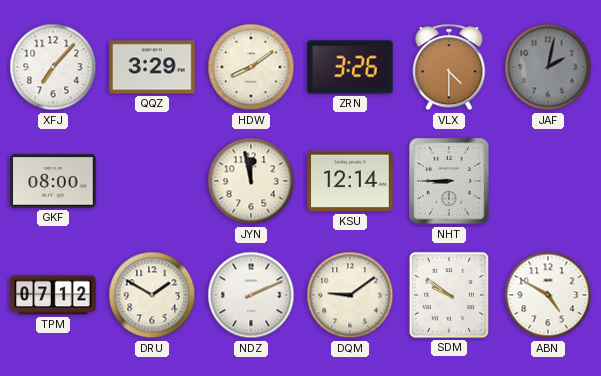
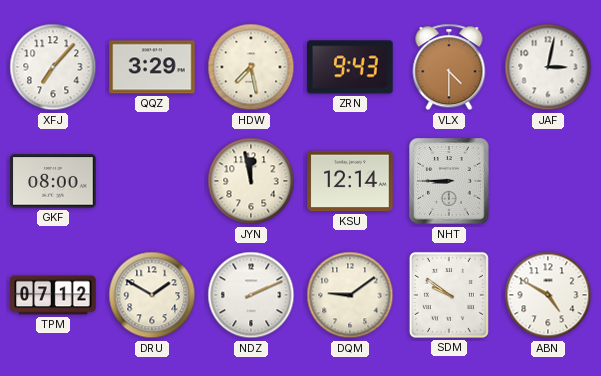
HDW: 8:09 -> 7:28 (251, 67)
ZRN: 3:26 -> 9:43 (350, 67)
JAF: 2:02 -> 3:02 (548, 67)
JAF dial: grey -> white (548, 67)
